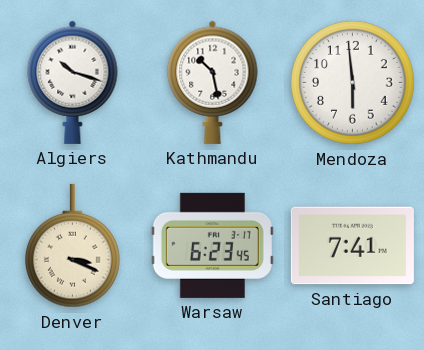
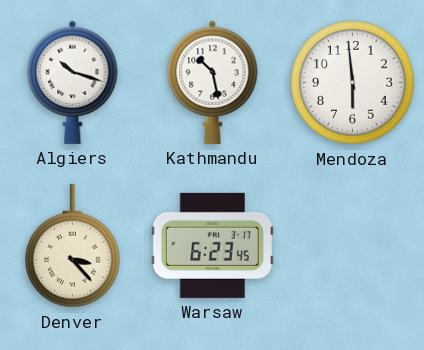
Denver: 3:19 -> 3:23 (73, 246)
Santiago: 7:41 -> none (352, 246)
